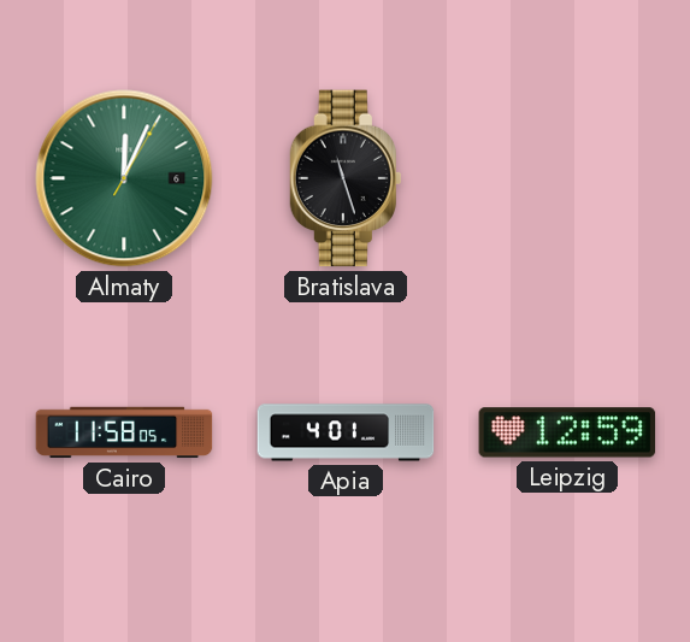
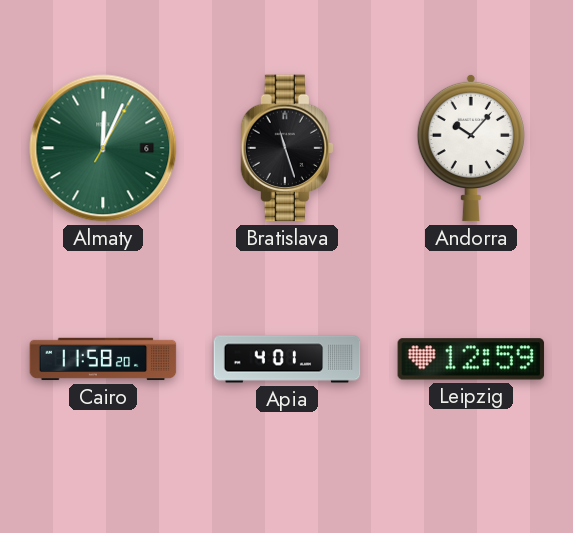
Andorra: none -> 10:07 (471, 148)
Cairo: 11:58:05 -> 11:58:20 (103, 359)
